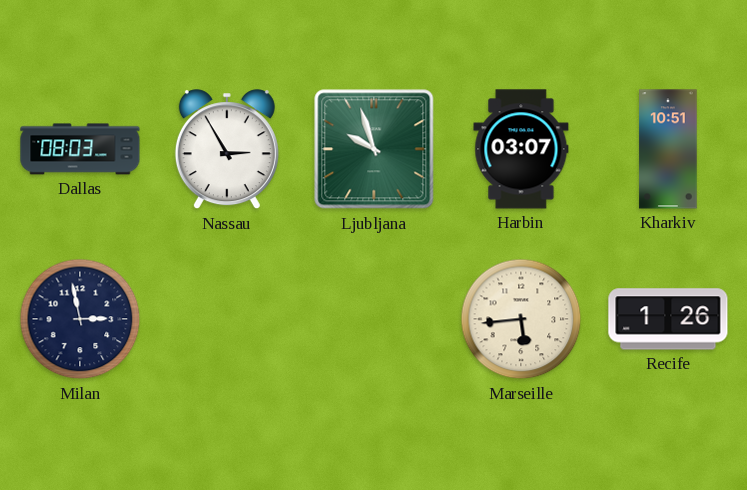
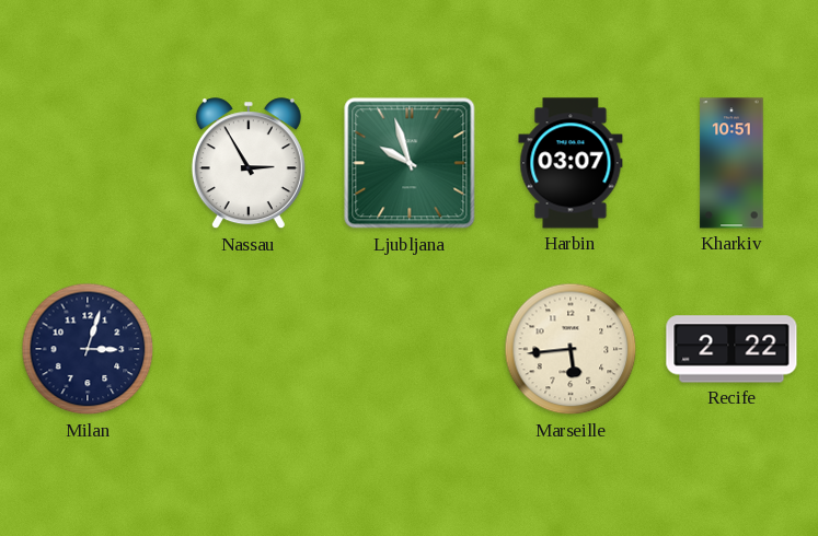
Dallas: 08:03 -> none (80, 149)
Milan: 2:58 -> 3:03 (88, 349)
Recife: 1:26 -> 2:22 (731, 349)
